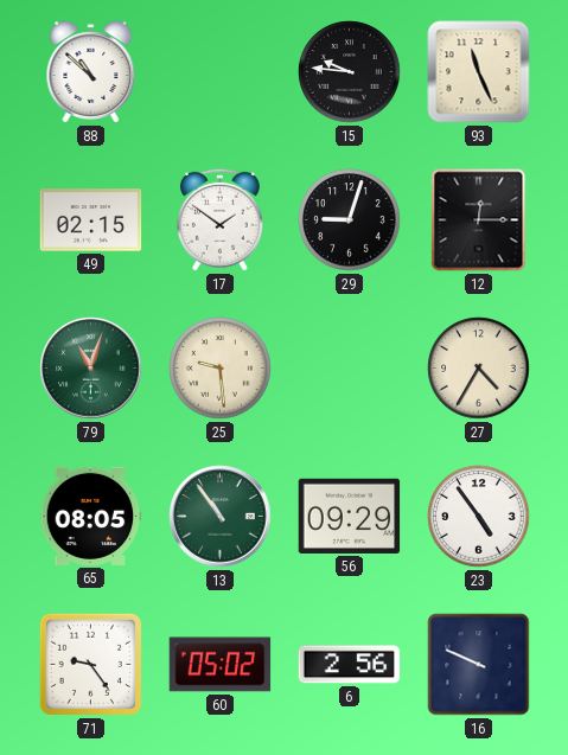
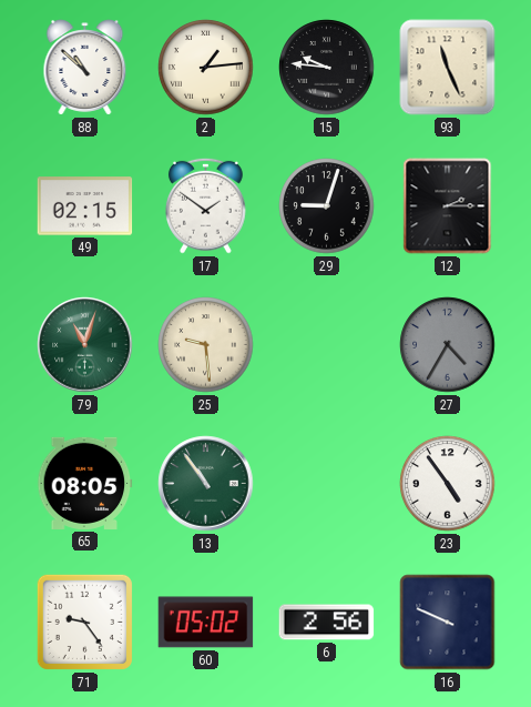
2: none -> 1:14 (206, 68)
12: 12:15 -> 2:15 (448, 206)
27 dial: cream -> grey (448, 345)
56: 09:29 -> none (350, 516)
